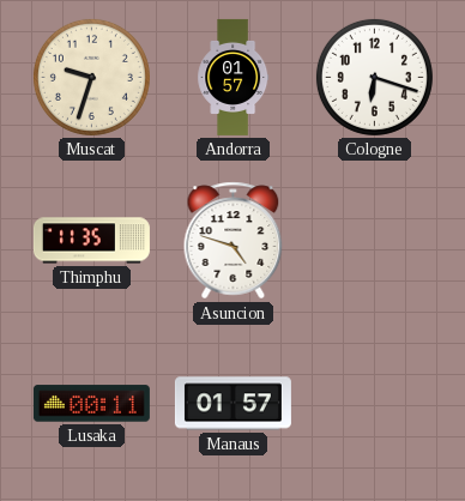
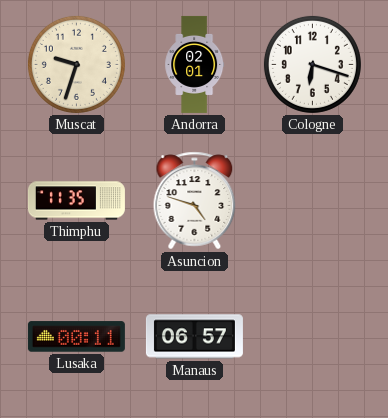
Andorra: 01:57 -> 02:01 (195, 64)
Manaus: 01:57 -> 06:57 (194, 337)
